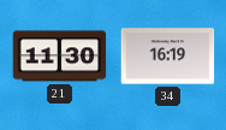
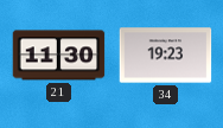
34: 16:19 -> 19:23 (166, 56)
